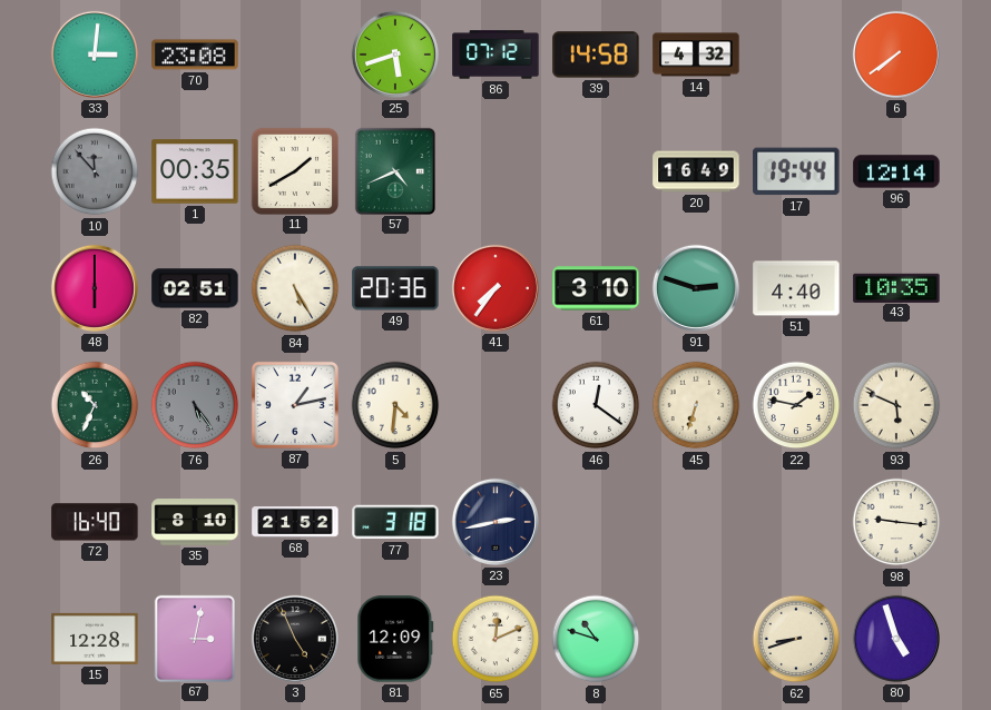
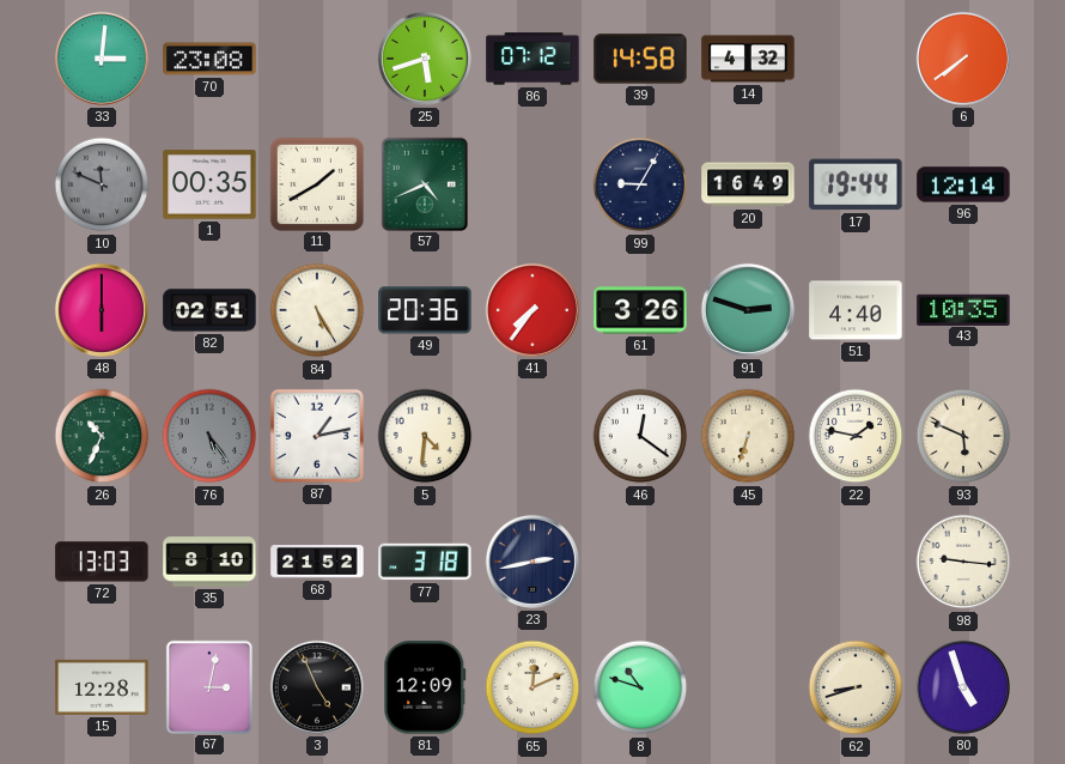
10: 11:53 -> 11:49 (102, 184)
99: none -> 9:05 (640, 184)
61: 3:10 -> 3:26 (640, 310)
72: 16:40 -> 13:03 (102, 562)
